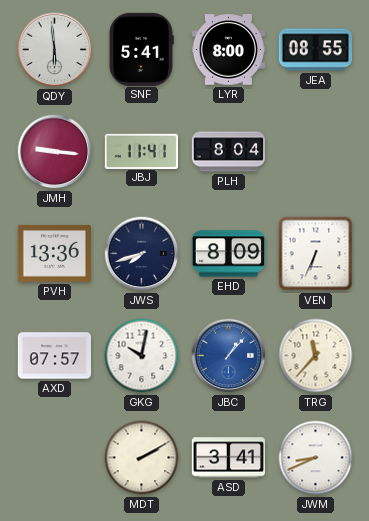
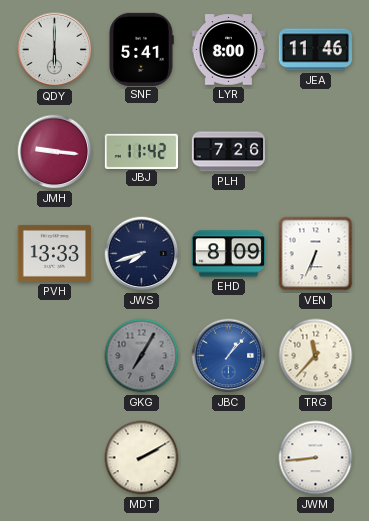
QDY: 5:59 -> 6:00 (55, 50)
JEA: 08:55 -> 11:46 (315, 50)
JBJ: 11:41 -> 11:42 (141, 151)
PLH: 8:04 -> 7:26 (228, 152)
PVH: 13:36 -> 13:33 (54, 253)
AXD: 07:57 -> none (54, 356)
GKG: 10:02 -> 7:05 (142, 356)
GKG dial: white -> grey (142, 356)
ASD: 3:41 -> none (228, 458)
JWM: 8:41 -> 8:44 (316, 458)
